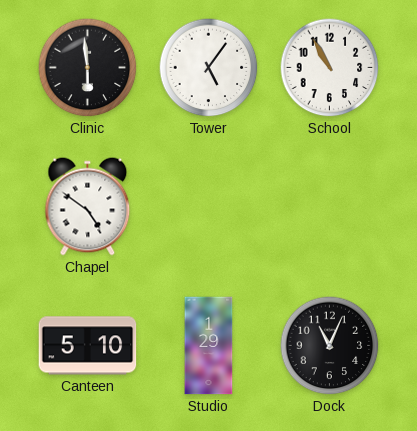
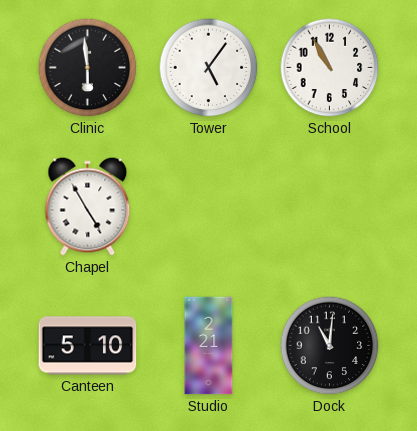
Chapel: 4:51 -> 4:55 (88, 207)
Studio: 1:29 -> 2:21 (209, 346)
Dock: 11:04 -> 11:01 (330, 346)
